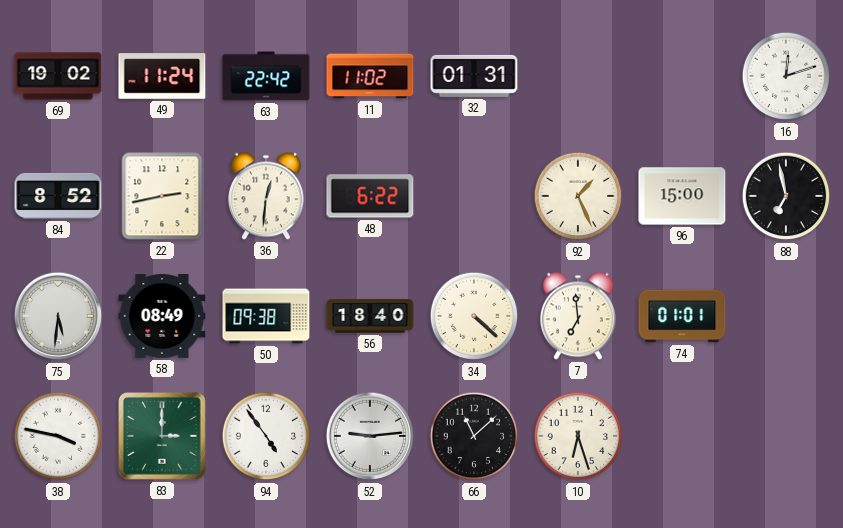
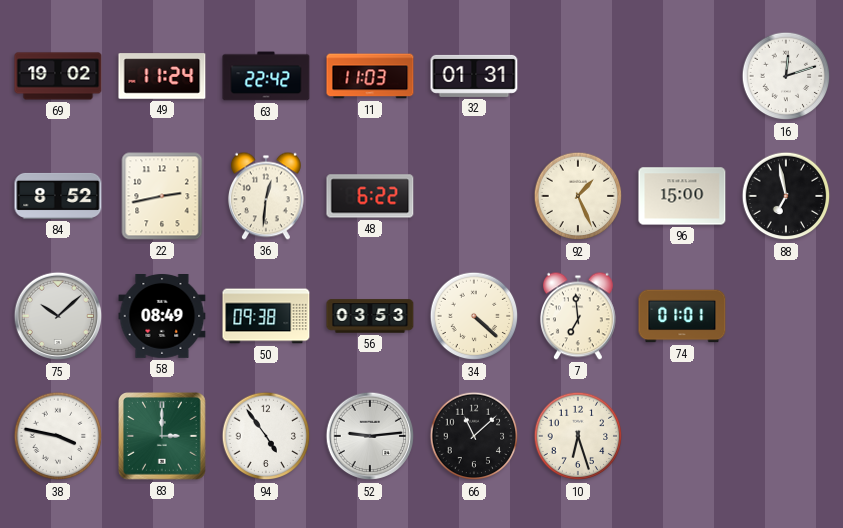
11: 11:02 -> 11:03 (370, 76)
75: 5:31 -> 10:08 (58, 316)
56: 18:40 -> 03:53 (370, 316)
